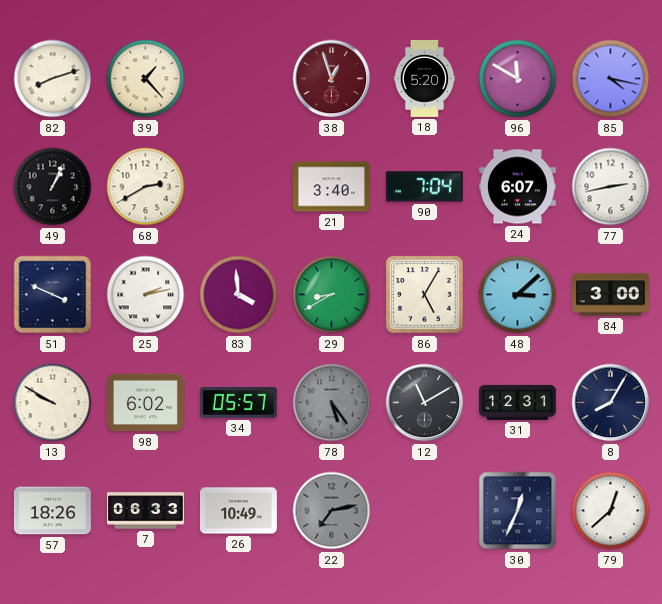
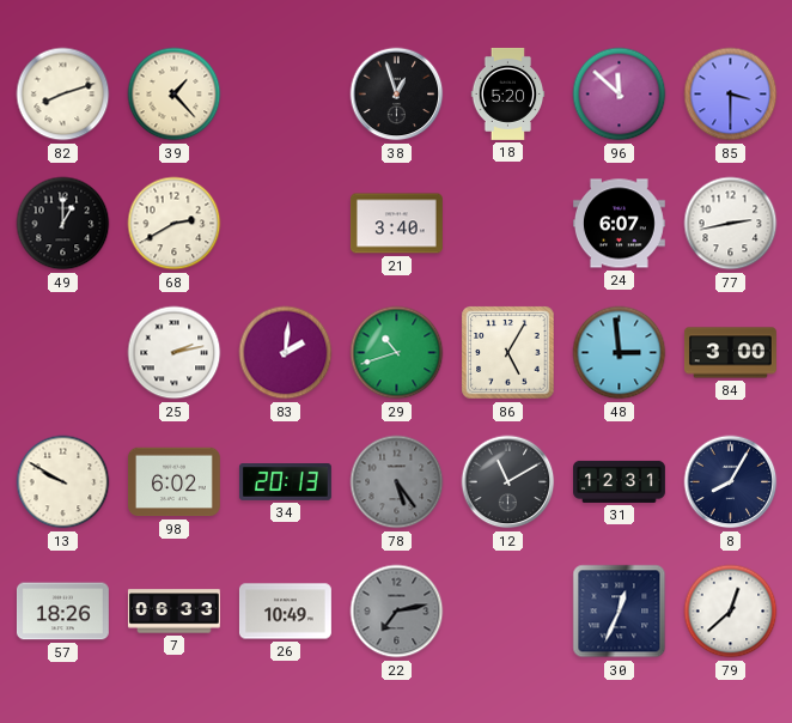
38 dial: burgundy -> black (397, 95)
96: 11:50 -> 11:52 (620, 95)
85: 4:17 -> 3:30 (731, 95)
49: 1:04 -> 1:00 (63, 224)
90: 7:04 -> none (424, 187)
51: 3:49 -> none (53, 295)
83: 3:59 -> 2:01 (286, 353)
29: 8:40 -> 10:42 (397, 353)
48: 3:08 -> 2:59 (620, 353)
34: 05:57 -> 20:13 (285, 482)
